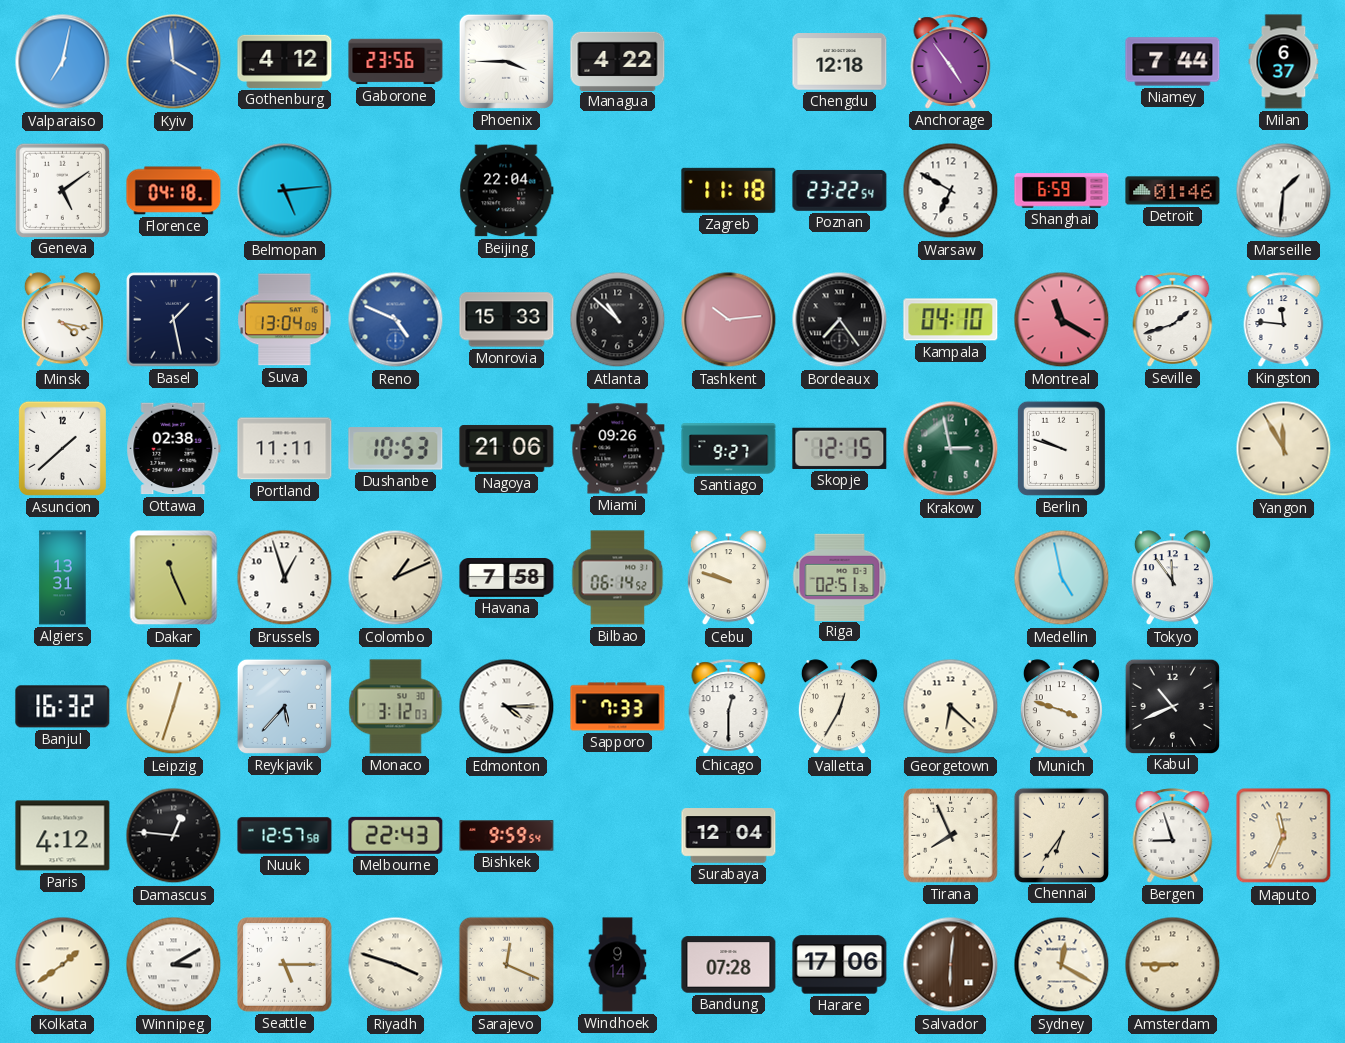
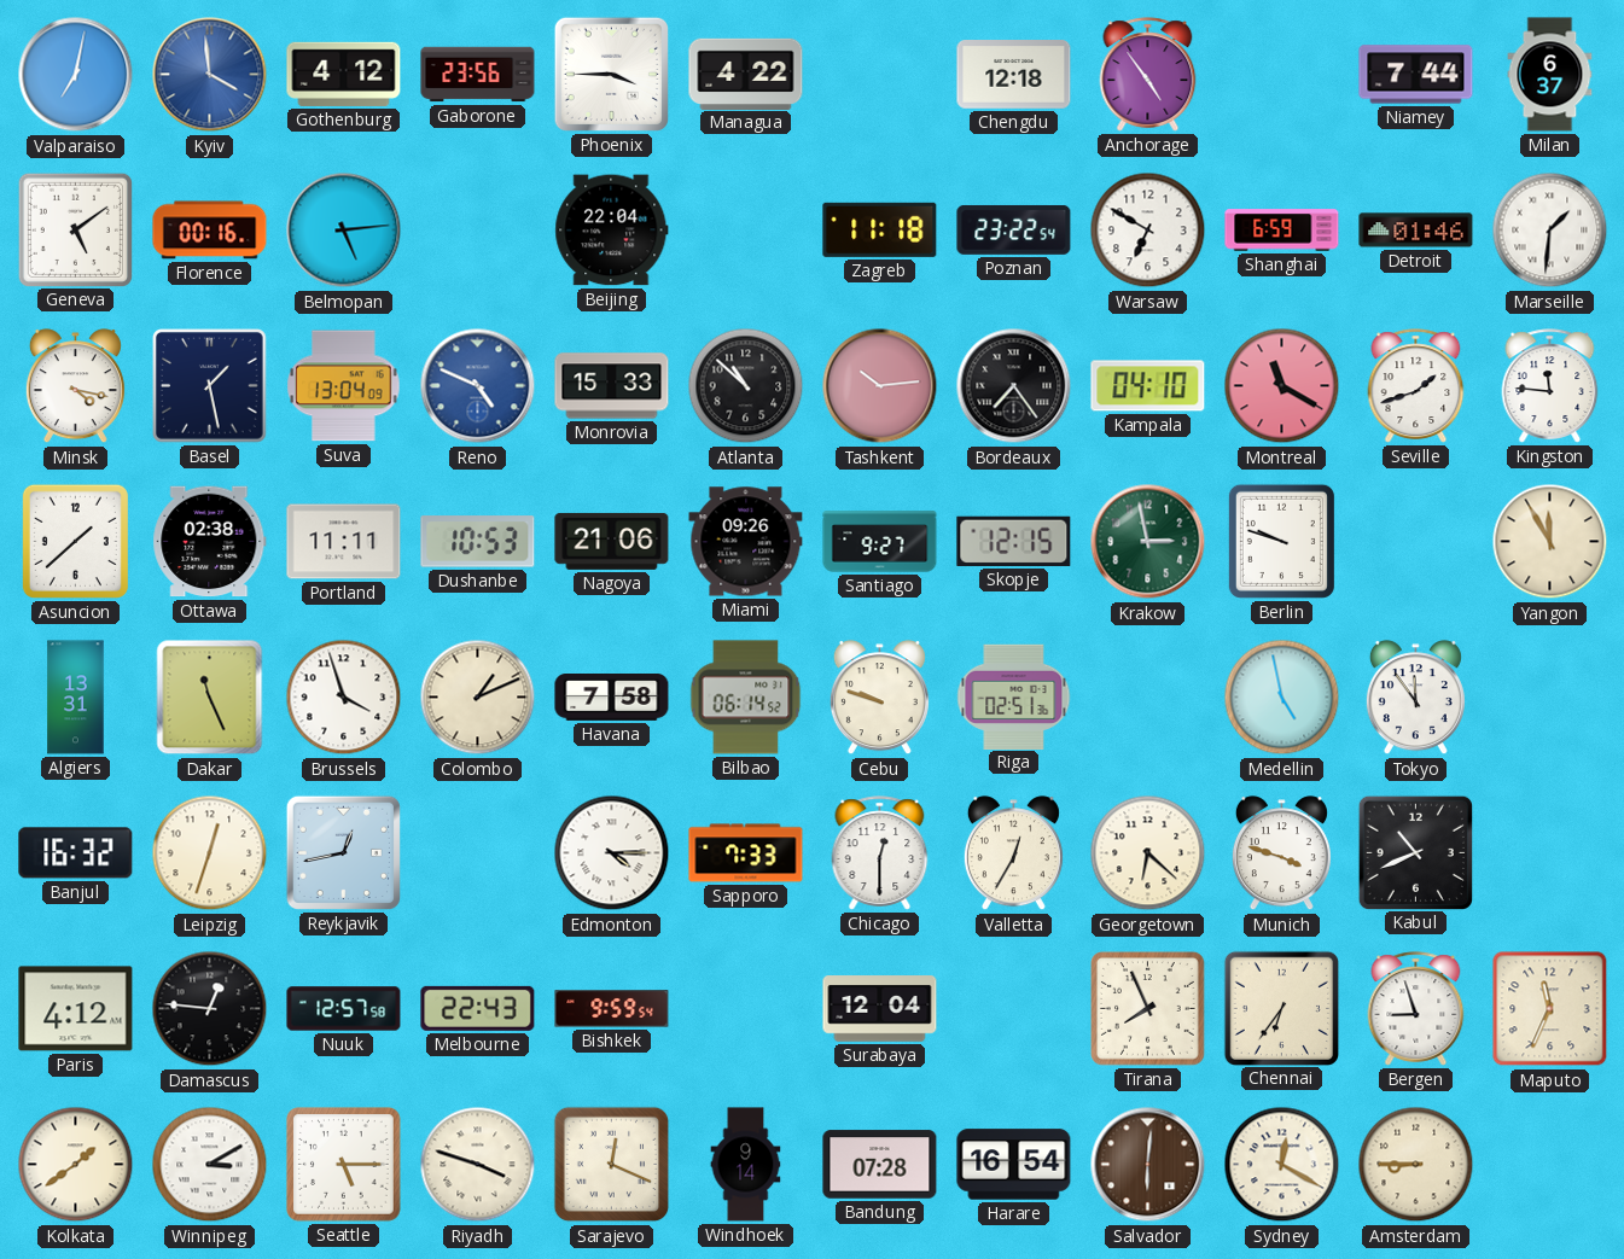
Florence: 04:18 -> 00:16 (210, 231)
Brussels: 12:57 -> 3:57 (344, 698)
Reykjavik: 5:37 -> 12:43 (343, 852)
Monaco: 3:12 -> none (396, 707)
Harare: 17:06 -> 16:54 (1014, 1165)
